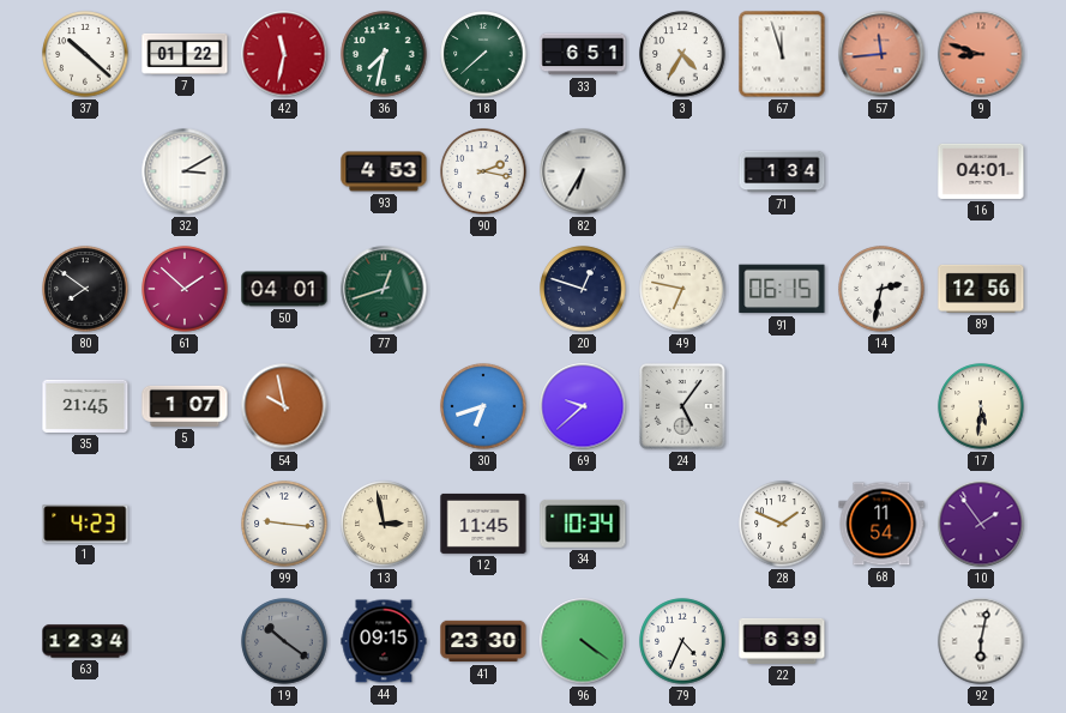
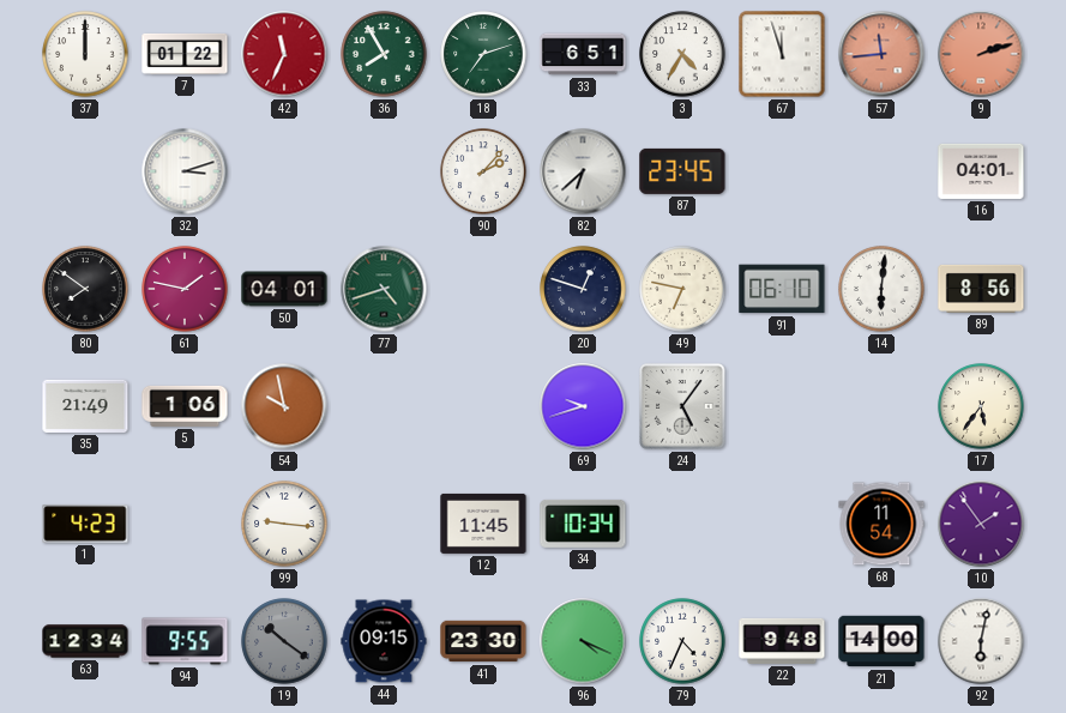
37: 10:22 -> 12:00 (85, 54)
42: 11:32 -> 11:34 (284, 54)
36: 7:32 -> 7:55 (384, 54)
18: 7:38 -> 7:12 (483, 54)
9: 8:48 -> 2:12 (981, 54)
32: 3:10 -> 3:12 (185, 171)
93: 4:53 -> none (384, 171)
90: 2:17 -> 2:07 (483, 171)
82: 6:35 -> 6:38 (583, 171)
87: none -> 23:45 (682, 171)
71: 1:34 -> none (782, 171)
61: 1:52 -> 1:47 (185, 289)
77: 12:42 -> 4:42 (384, 289)
91: 06:15 -> 06:10 (782, 289)
14: 2:32 -> 6:01 (881, 289)
89: 12:56 -> 8:56 (981, 289)
35: 21:45 -> 21:49 (85, 406)
5: 1:07 -> 1:06 (185, 406)
30: 6:42 -> none (483, 406)
69: 9:38 -> 9:42 (583, 406)
17: 5:31 -> 5:36 (981, 406)
13: 2:58 -> none (384, 524)
28: 1:49 -> none (782, 524)
94: none -> 9:55 (185, 641)
96: 4:21 -> 4:19 (583, 641)
22: 6:39 -> 9:48 (782, 641)
21: none -> 14:00 (881, 641)
